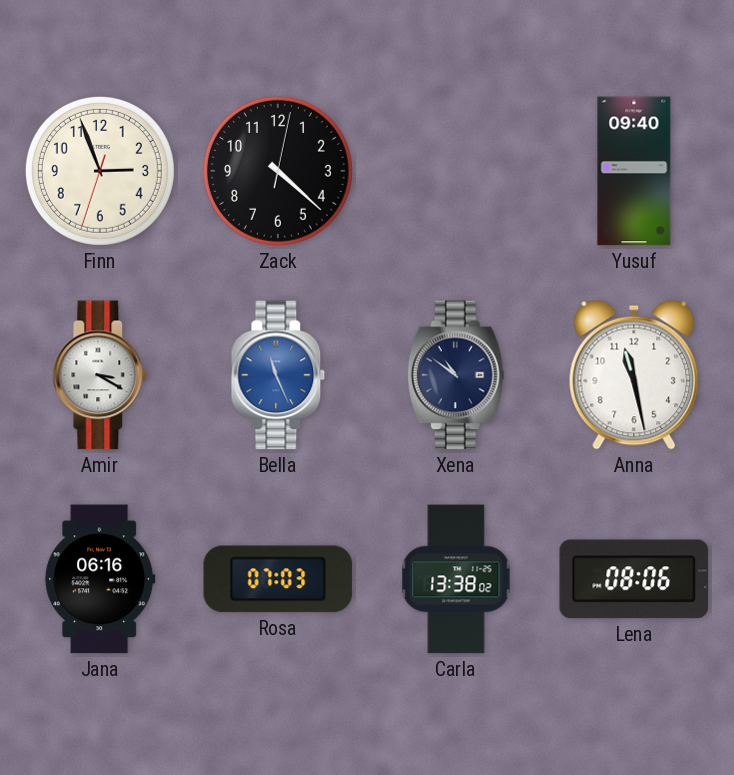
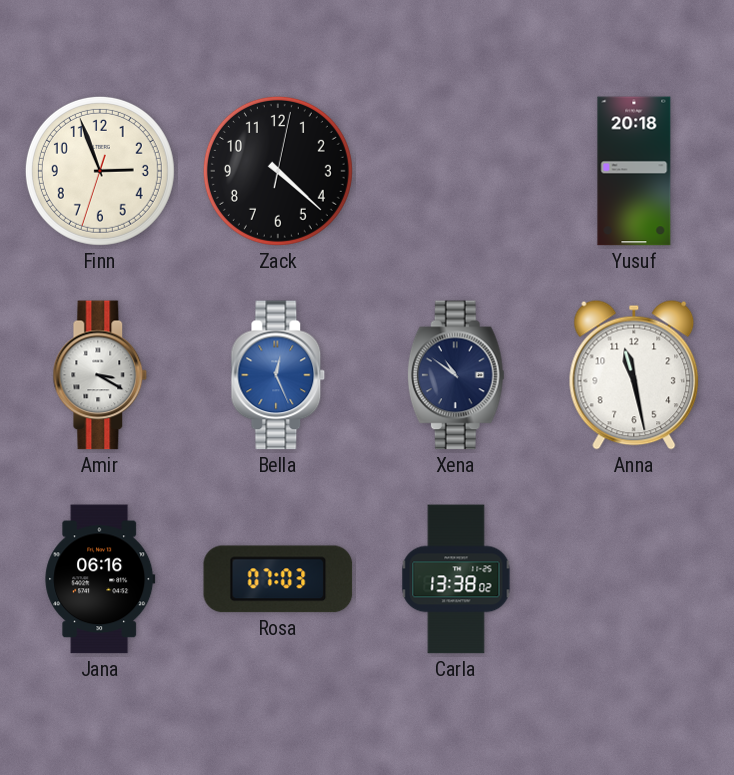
Yusuf: 09:40 -> 20:18 (634, 171)
Bella: 11:26 -> 12:26 (278, 375)
Lena: 08:06 -> none (634, 579)
